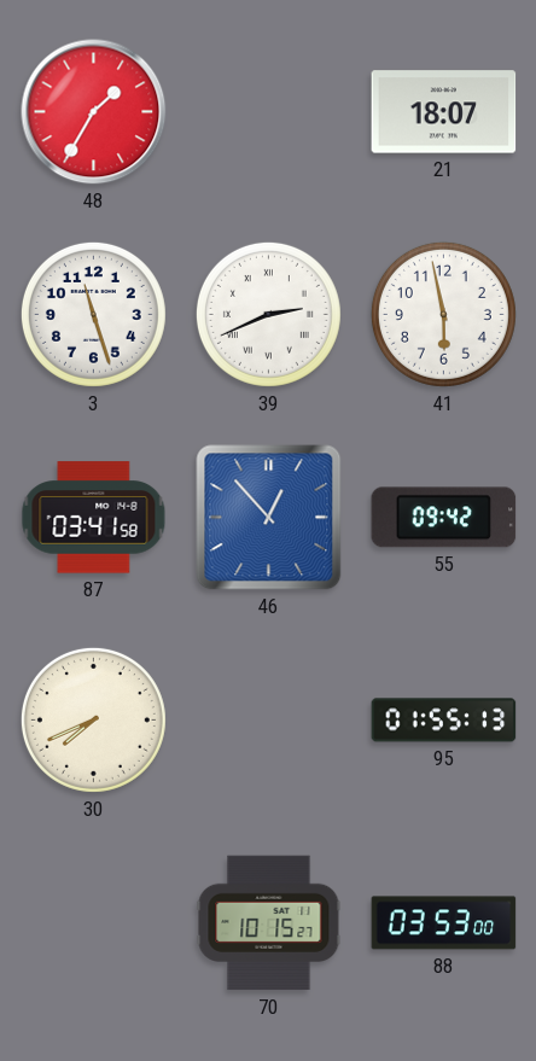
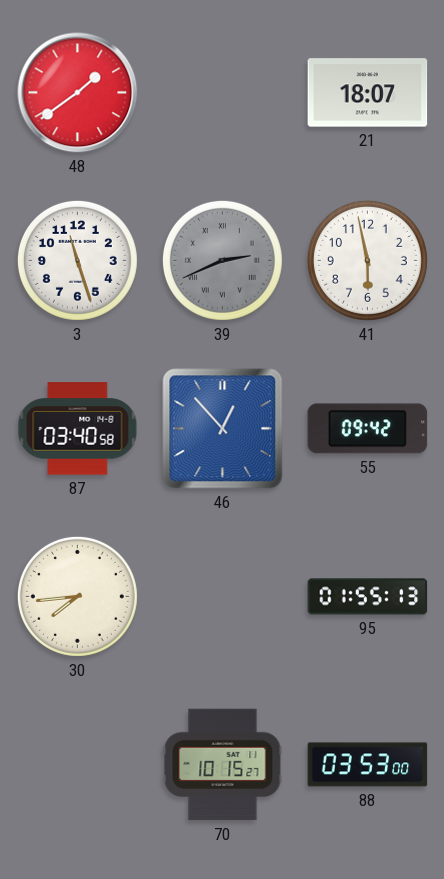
48: 1:35 -> 1:39 (78, 93)
39 dial: white -> grey (222, 260)
87: 03:41 -> 03:40 (78, 429)
30: 7:41 -> 7:44 (77, 596)
